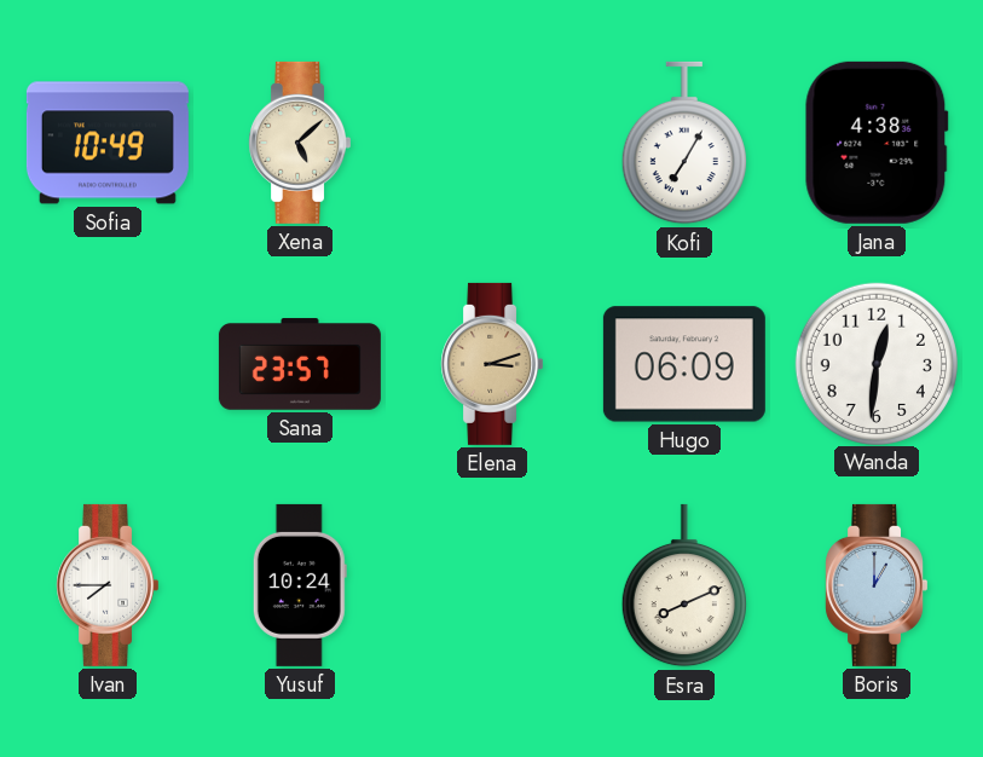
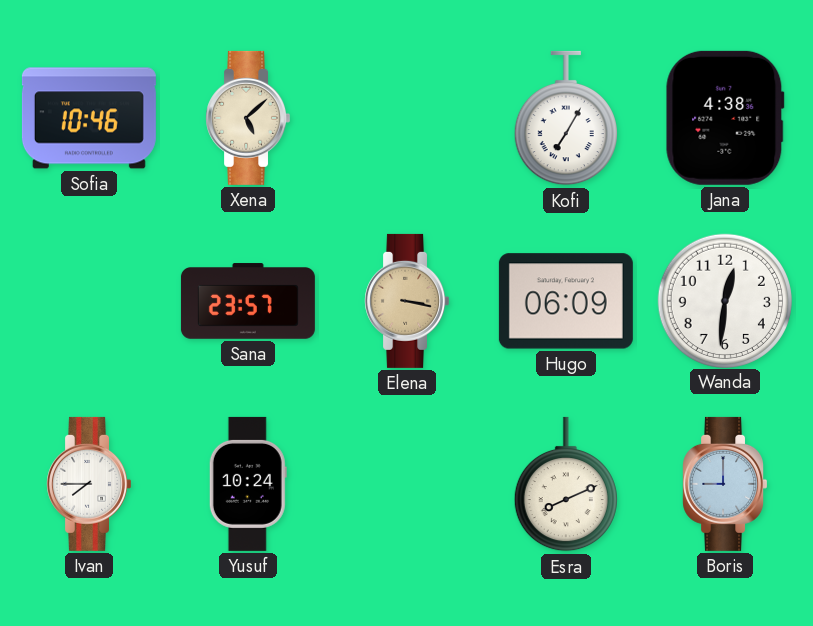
Sofia: 10:49 -> 10:46 (89, 118)
Elena: 3:12 -> 3:17 (406, 301)
Boris: 1:00 -> 9:00 (724, 484)
